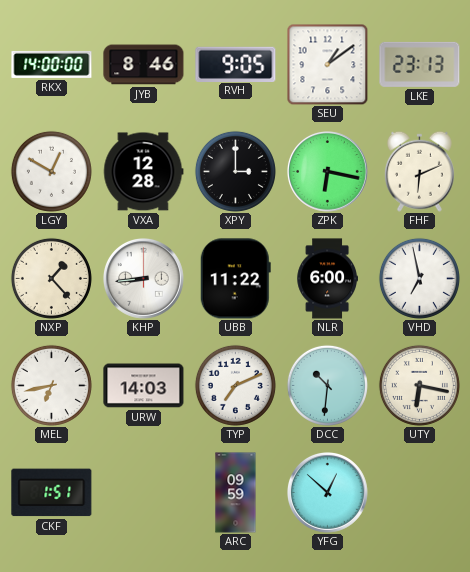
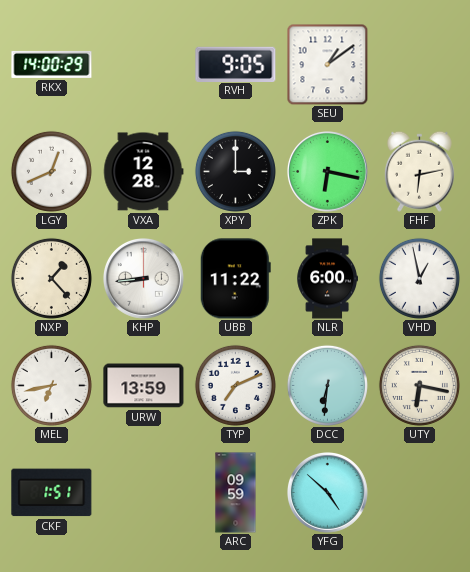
RKX: 14:00:00 -> 14:00:29 (52, 64)
JYB: 8:46 -> none (144, 65)
LKE: 23:13 -> none (420, 64)
LGY: 12:50 -> 12:41 (51, 171)
FHF: 6:11 -> 6:13 (419, 171)
VHD: 6:58 -> 12:58 (419, 278)
URW: 14:03 -> 13:59 (144, 386)
DCC: 10:31 -> 6:31 (327, 385)
YFG: 12:52 -> 4:52 (328, 493)
